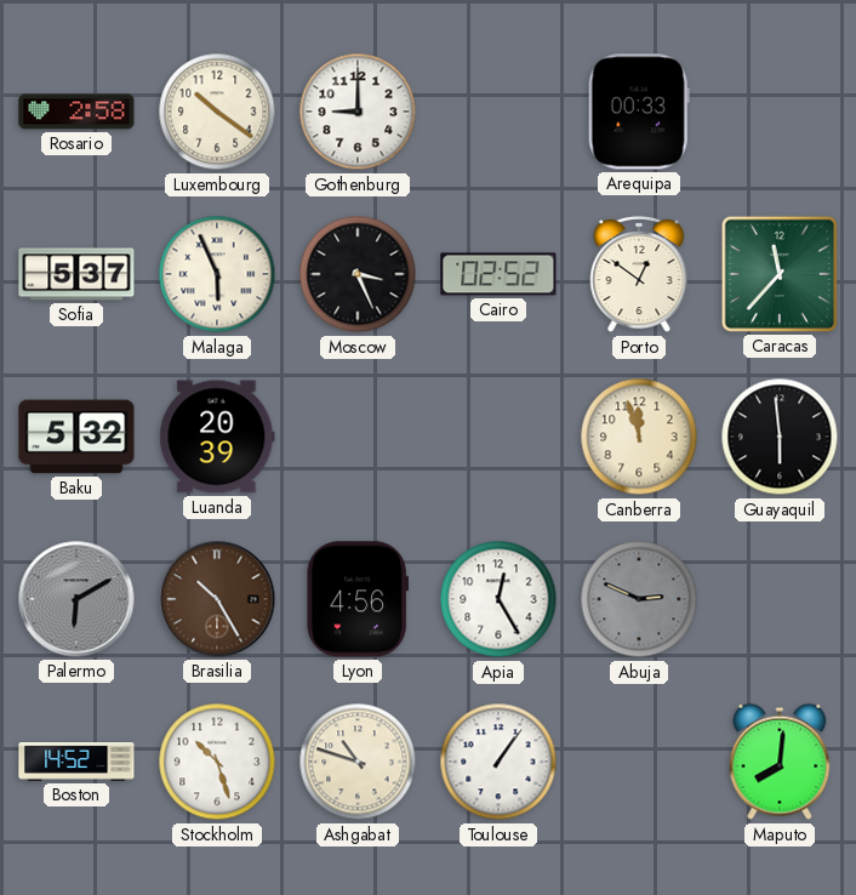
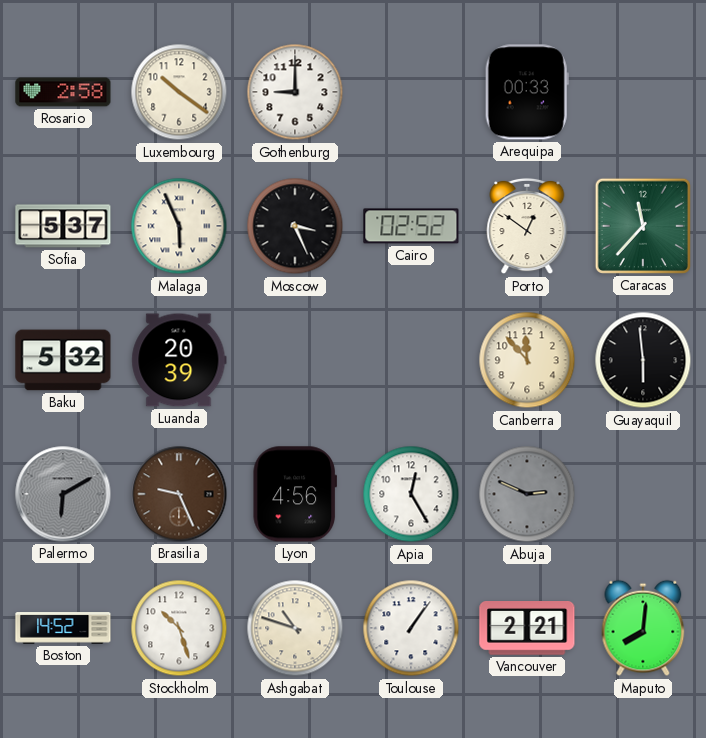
Canberra: 11:57 -> 11:53 (527, 360)
Brasilia: 10:25 -> 9:26 (179, 494)
Vancouver: none -> 2:21 (527, 628)
